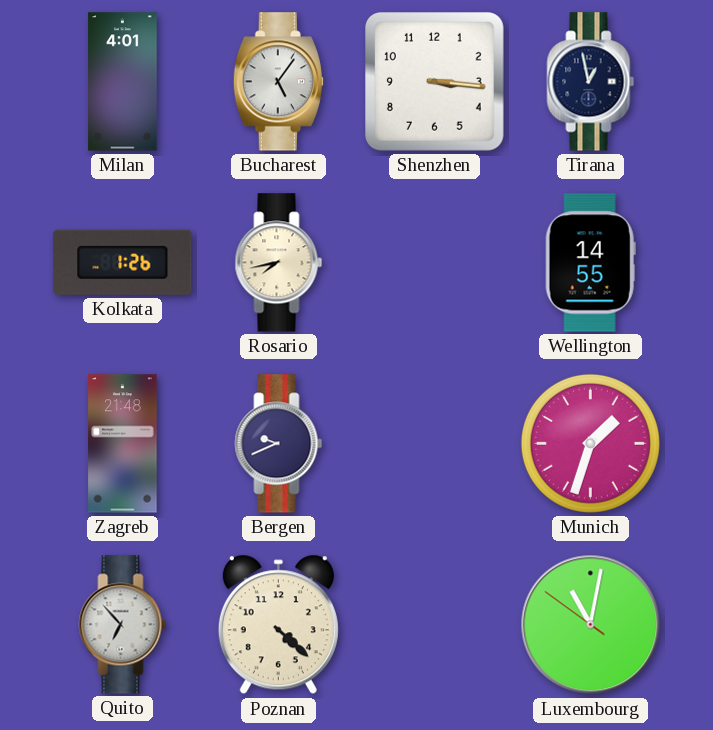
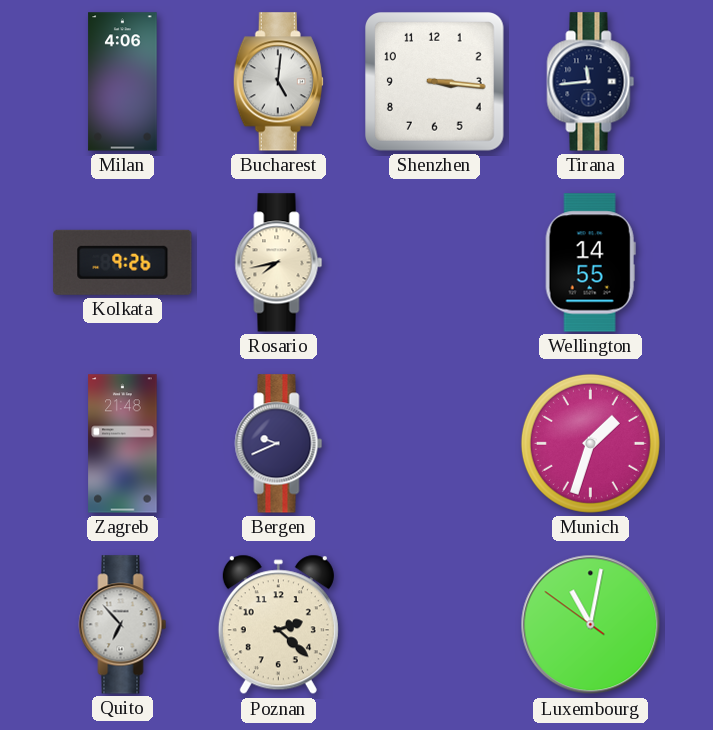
Milan: 4:01 -> 4:06 (123, 82)
Bucharest: 5:06 -> 5:01 (278, 82)
Tirana: 12:58 -> 11:44 (591, 82)
Kolkata: 1:26 -> 9:26 (123, 262)
Poznan: 4:22 -> 2:22 (278, 625)
